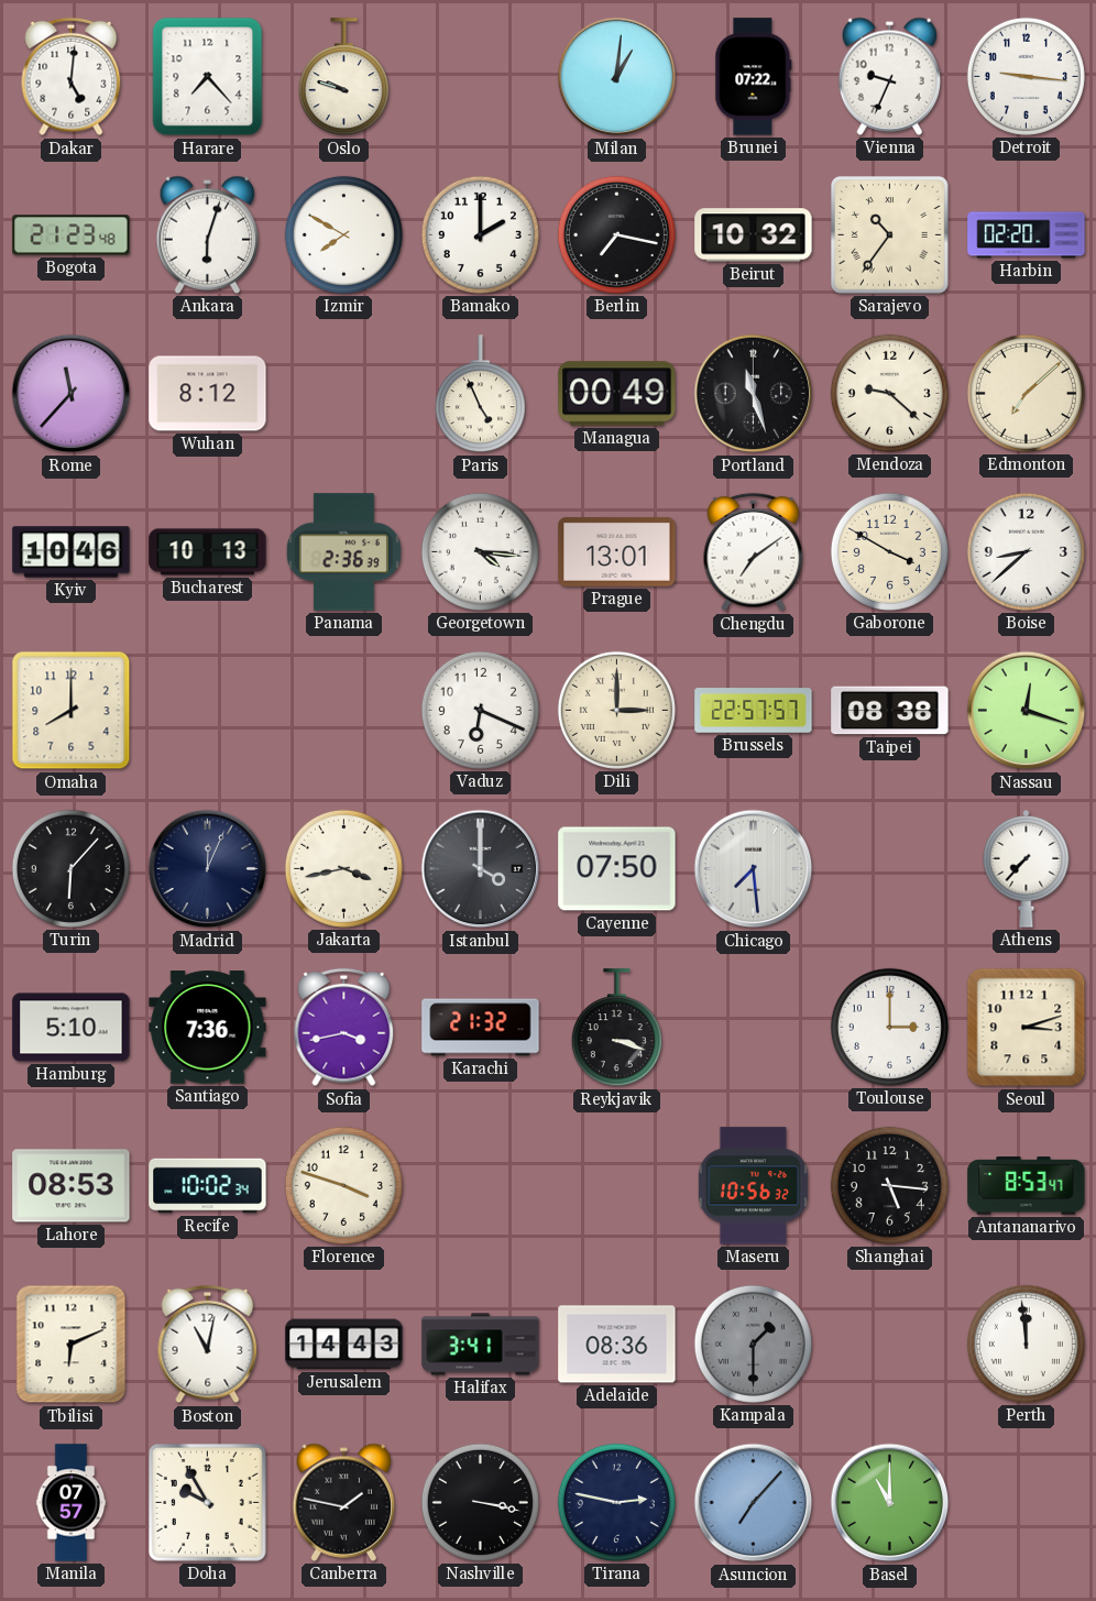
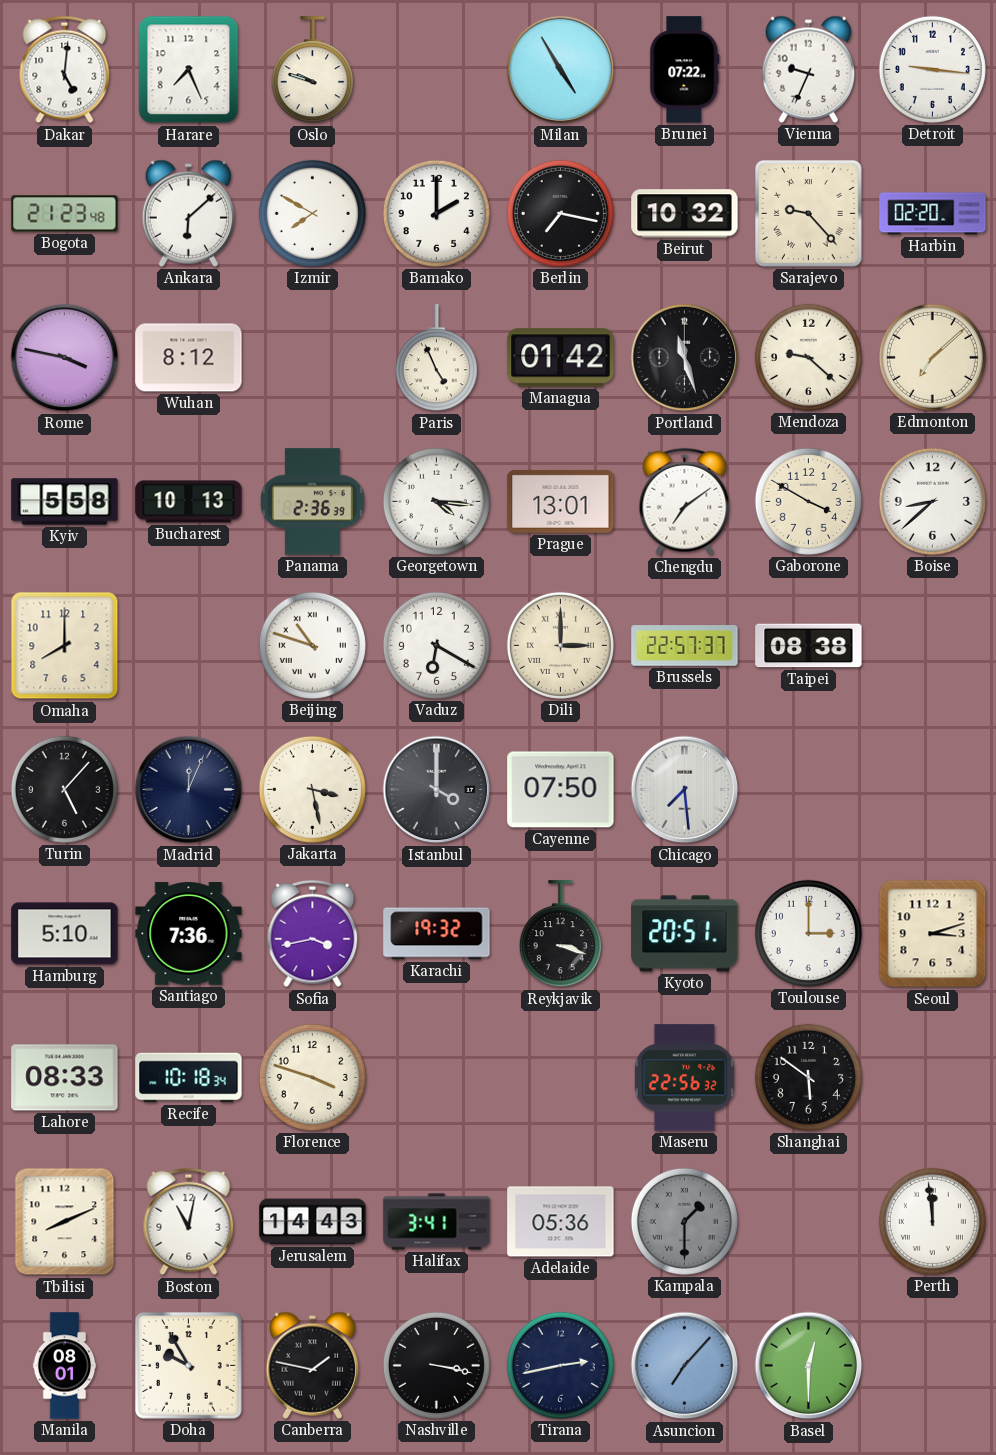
Harare: 7:23 -> 7:26 (189, 70)
Milan: 1:01 -> 4:55 (561, 70)
Ankara: 6:03 -> 6:08 (188, 213)
Sarajevo: 10:36 -> 9:23 (809, 214)
Rome: 11:37 -> 3:47 (65, 358)
Managua: 00:49 -> 01:42 (561, 358)
Kyiv: 10:46 -> 5:58 (65, 502)
Beijing: none -> 10:48 (312, 645)
Vaduz: 6:19 -> 6:20 (436, 645)
Brussels: 22:57:57 -> 22:57:37 (685, 646)
Nassau: 12:18 -> none (1027, 711)
Turin: 6:07 -> 5:07 (64, 789)
Jakarta: 3:43 -> 3:28 (312, 789)
Athens: 7:37 -> none (1027, 868)
Karachi: 21:32 -> 19:32 (437, 934)
Kyoto: none -> 20:51 (685, 934)
Lahore: 08:53 -> 08:33 (65, 1078)
Recife: 10:02 -> 10:18 (189, 1078)
Maseru: 10:56 -> 22:56 (684, 1078)
Shanghai: 5:16 -> 5:51 (808, 1077)
Antananarivo: 8:53 -> none (1027, 1186)
Tbilisi: 6:11 -> 8:11 (65, 1222)
Adelaide: 08:36 -> 05:36 (561, 1222)
Manila: 07:57 -> 08:01 (65, 1366)
Tirana: 2:47 -> 2:43 (560, 1365)
Basel: 11:00 -> 12:30 (809, 1366)
